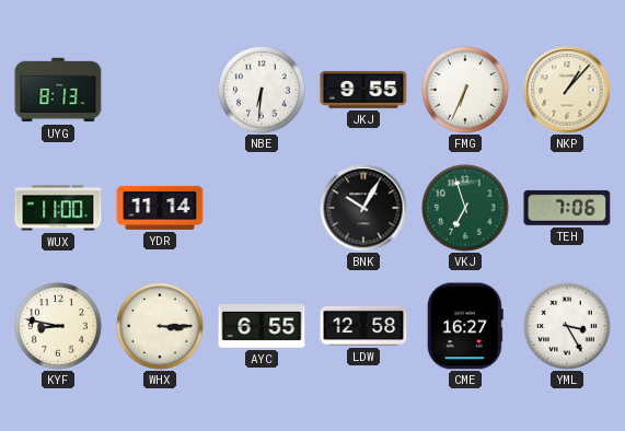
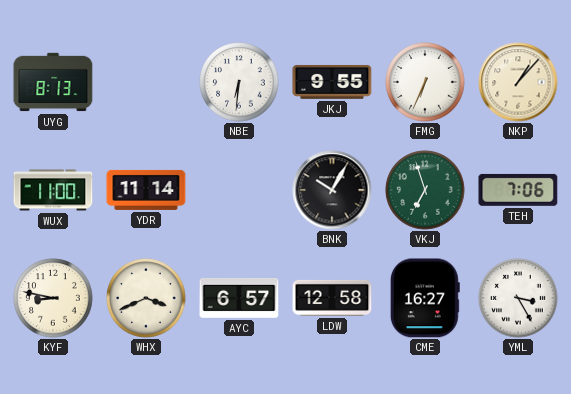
WHX: 3:15 -> 3:41 (146, 298)
AYC: 6:55 -> 6:57 (239, 298)
